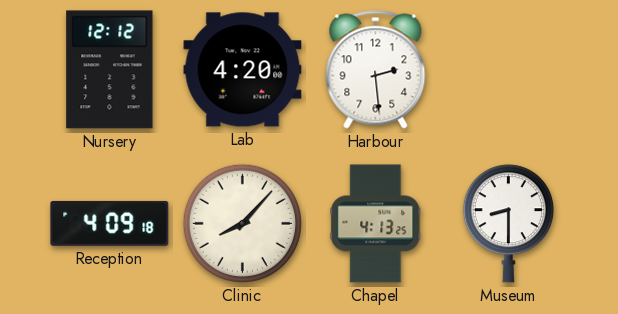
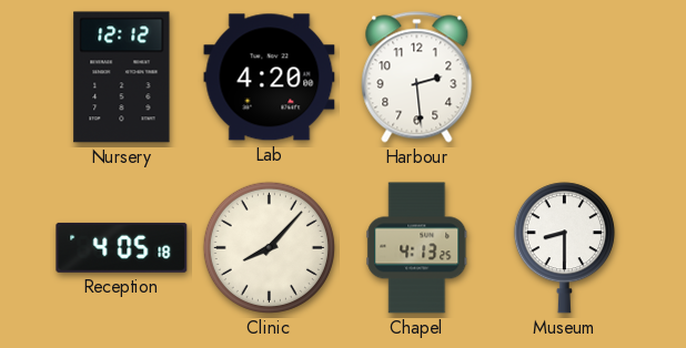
Reception: 4:09 -> 4:05 (122, 247)
